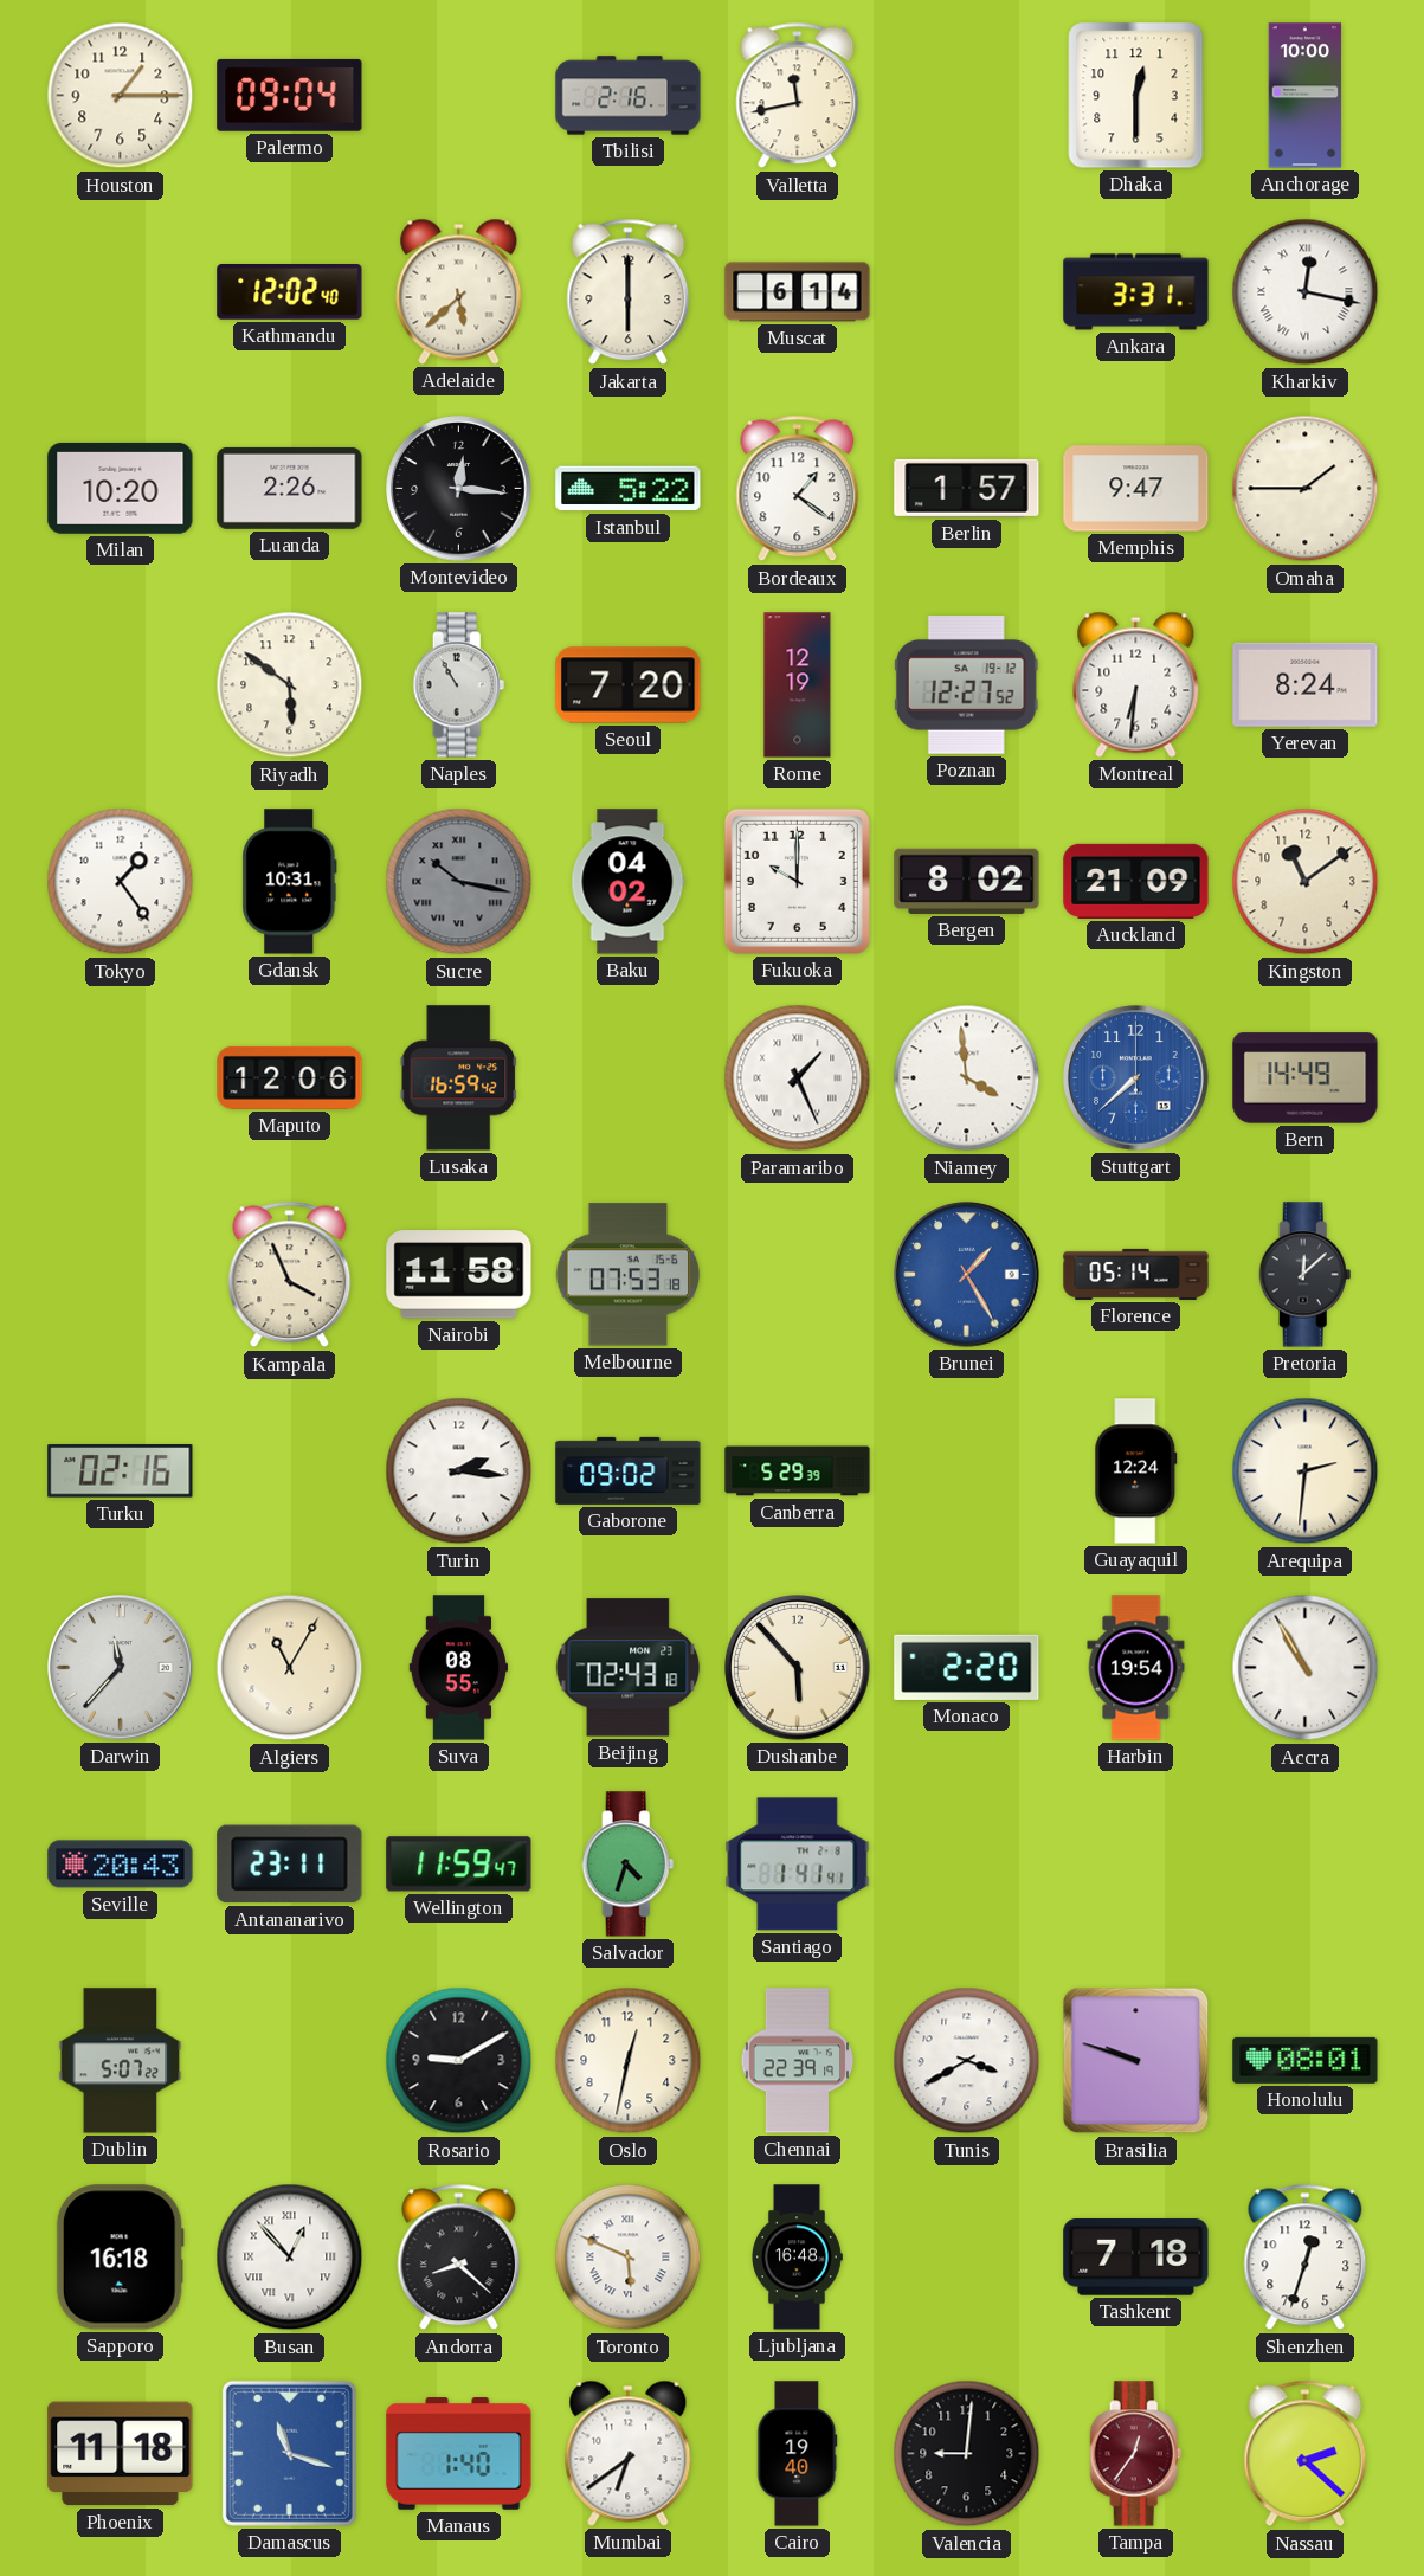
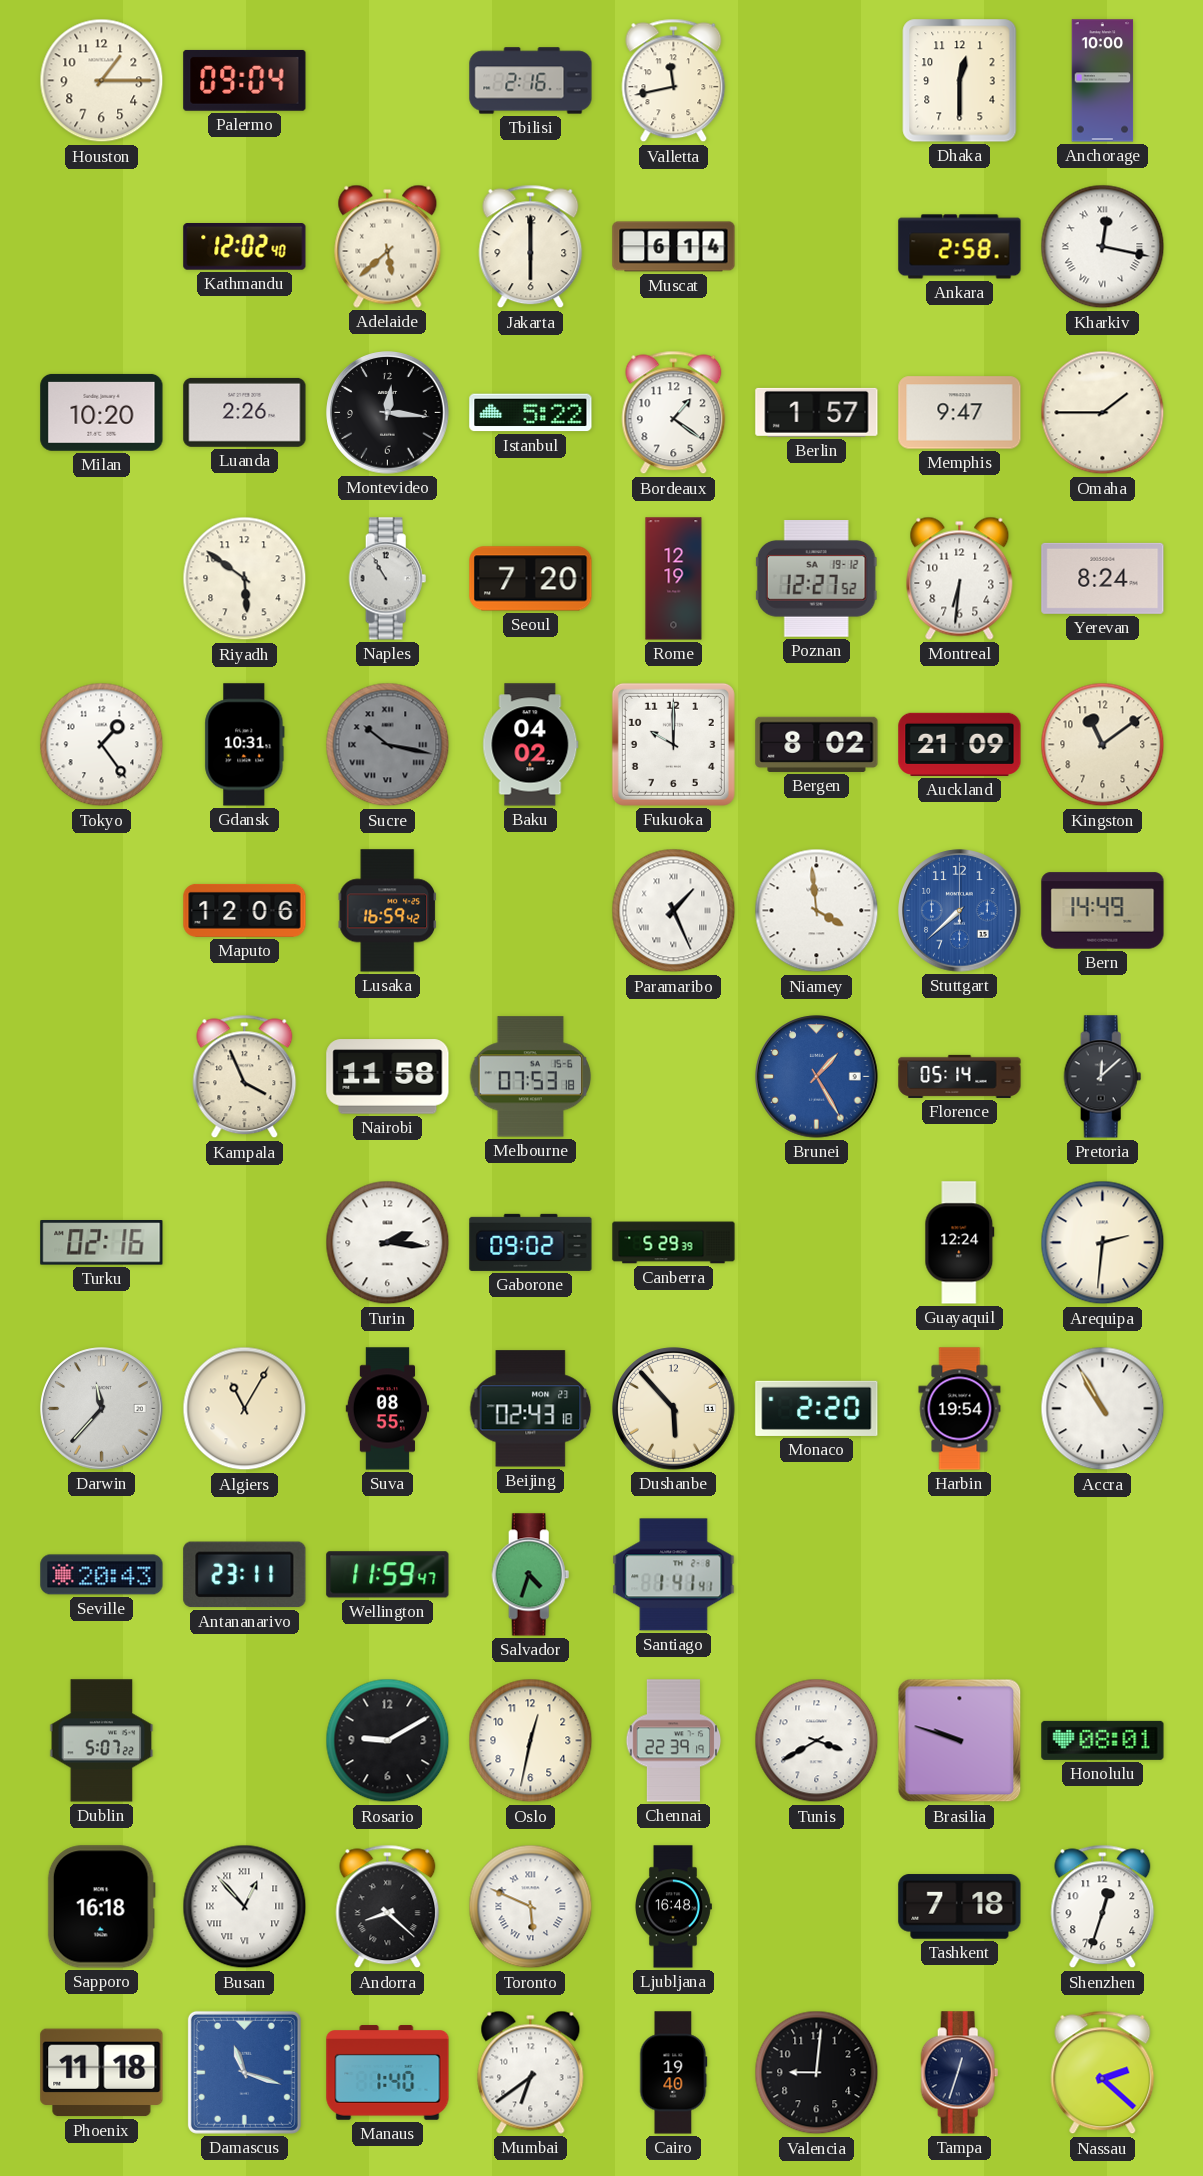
Ankara: 3:31 -> 2:58 (960, 247)
Tampa: 12:36 -> 12:33 (960, 2073)
Tampa dial: burgundy -> navy (960, 2073)
